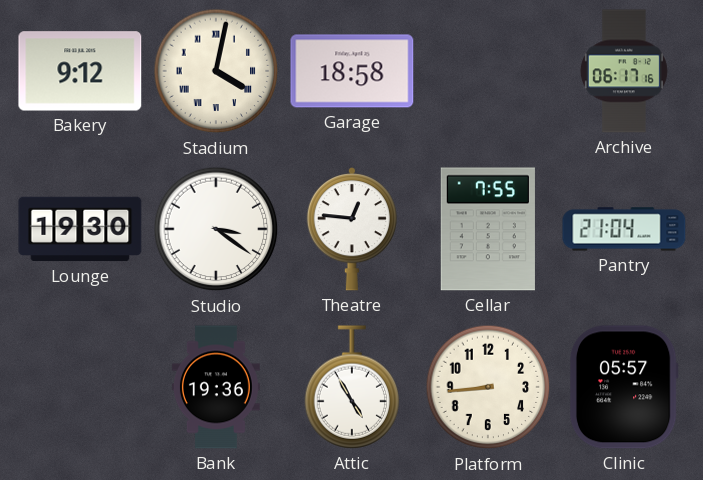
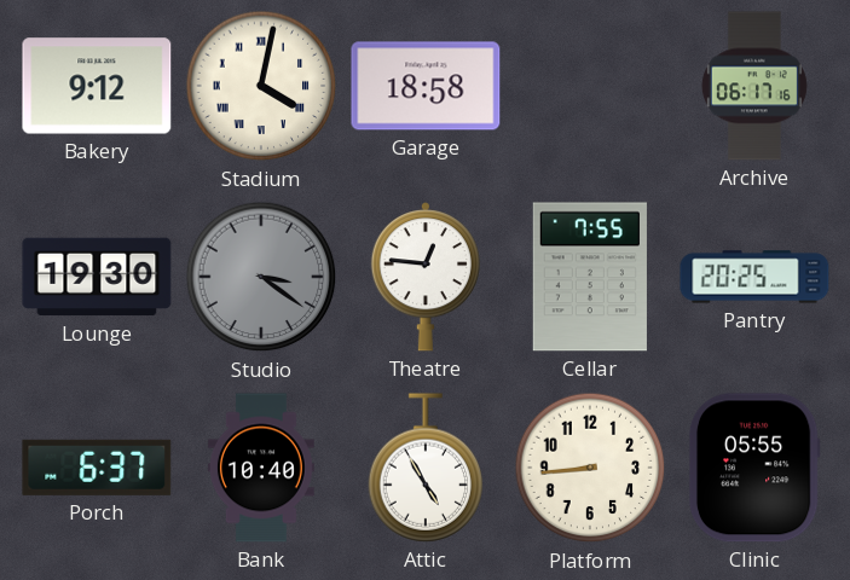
Studio dial: white -> grey (261, 277)
Pantry: 21:04 -> 20:25 (754, 277)
Porch: none -> 6:37 (97, 468)
Bank: 19:36 -> 10:40 (261, 468)
Clinic: 05:57 -> 05:55 (754, 468)
